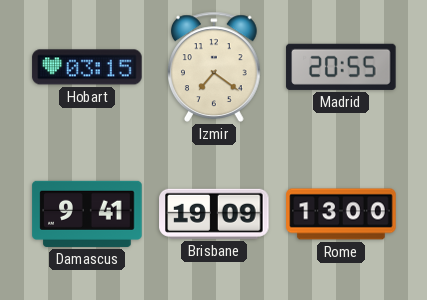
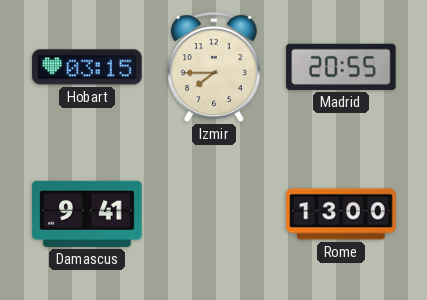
Izmir: 7:21 -> 7:45 (215, 67)
Brisbane: 19:09 -> none (214, 214)
